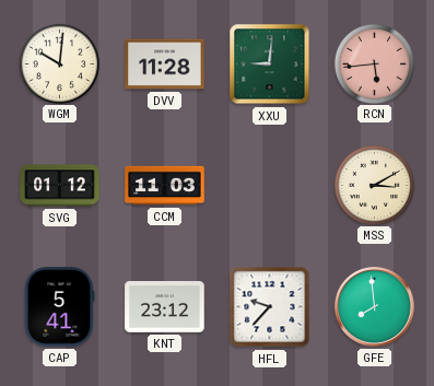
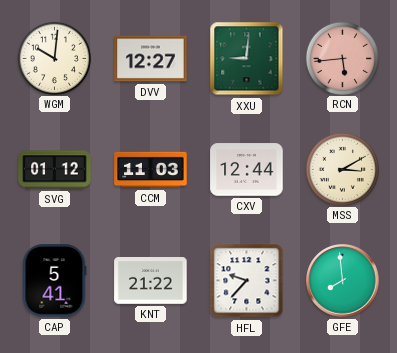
DVV: 11:28 -> 12:27 (151, 59)
CXV: none -> 12:44 (247, 170)
KNT: 23:12 -> 21:22 (151, 281)
